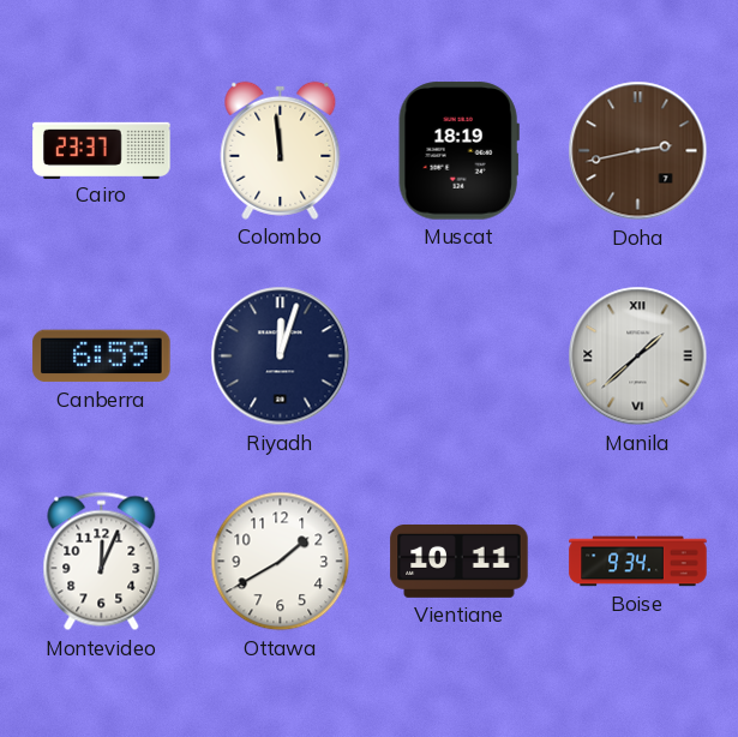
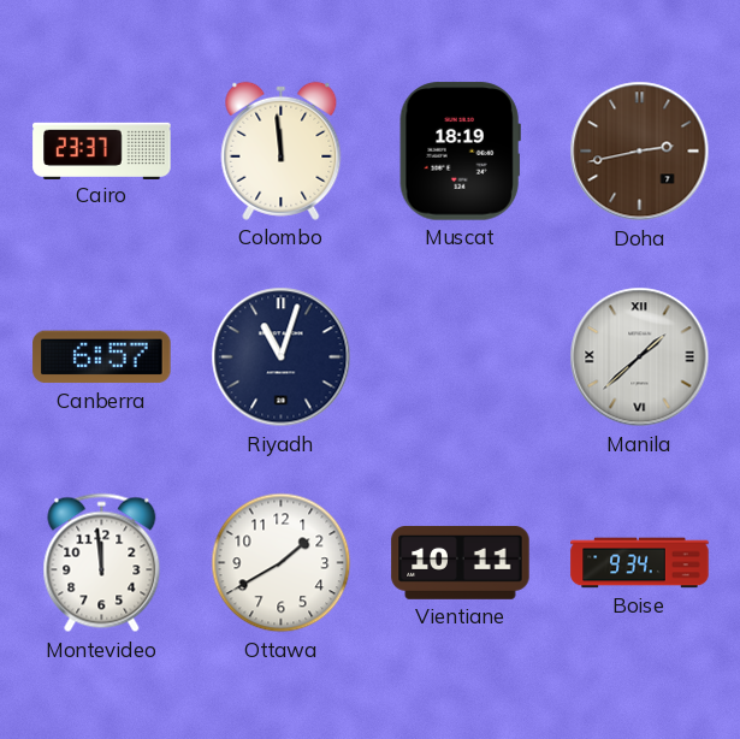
Canberra: 6:59 -> 6:57 (102, 357)
Riyadh: 12:03 -> 11:03 (282, 357)
Montevideo: 12:04 -> 11:59 (102, 563)
